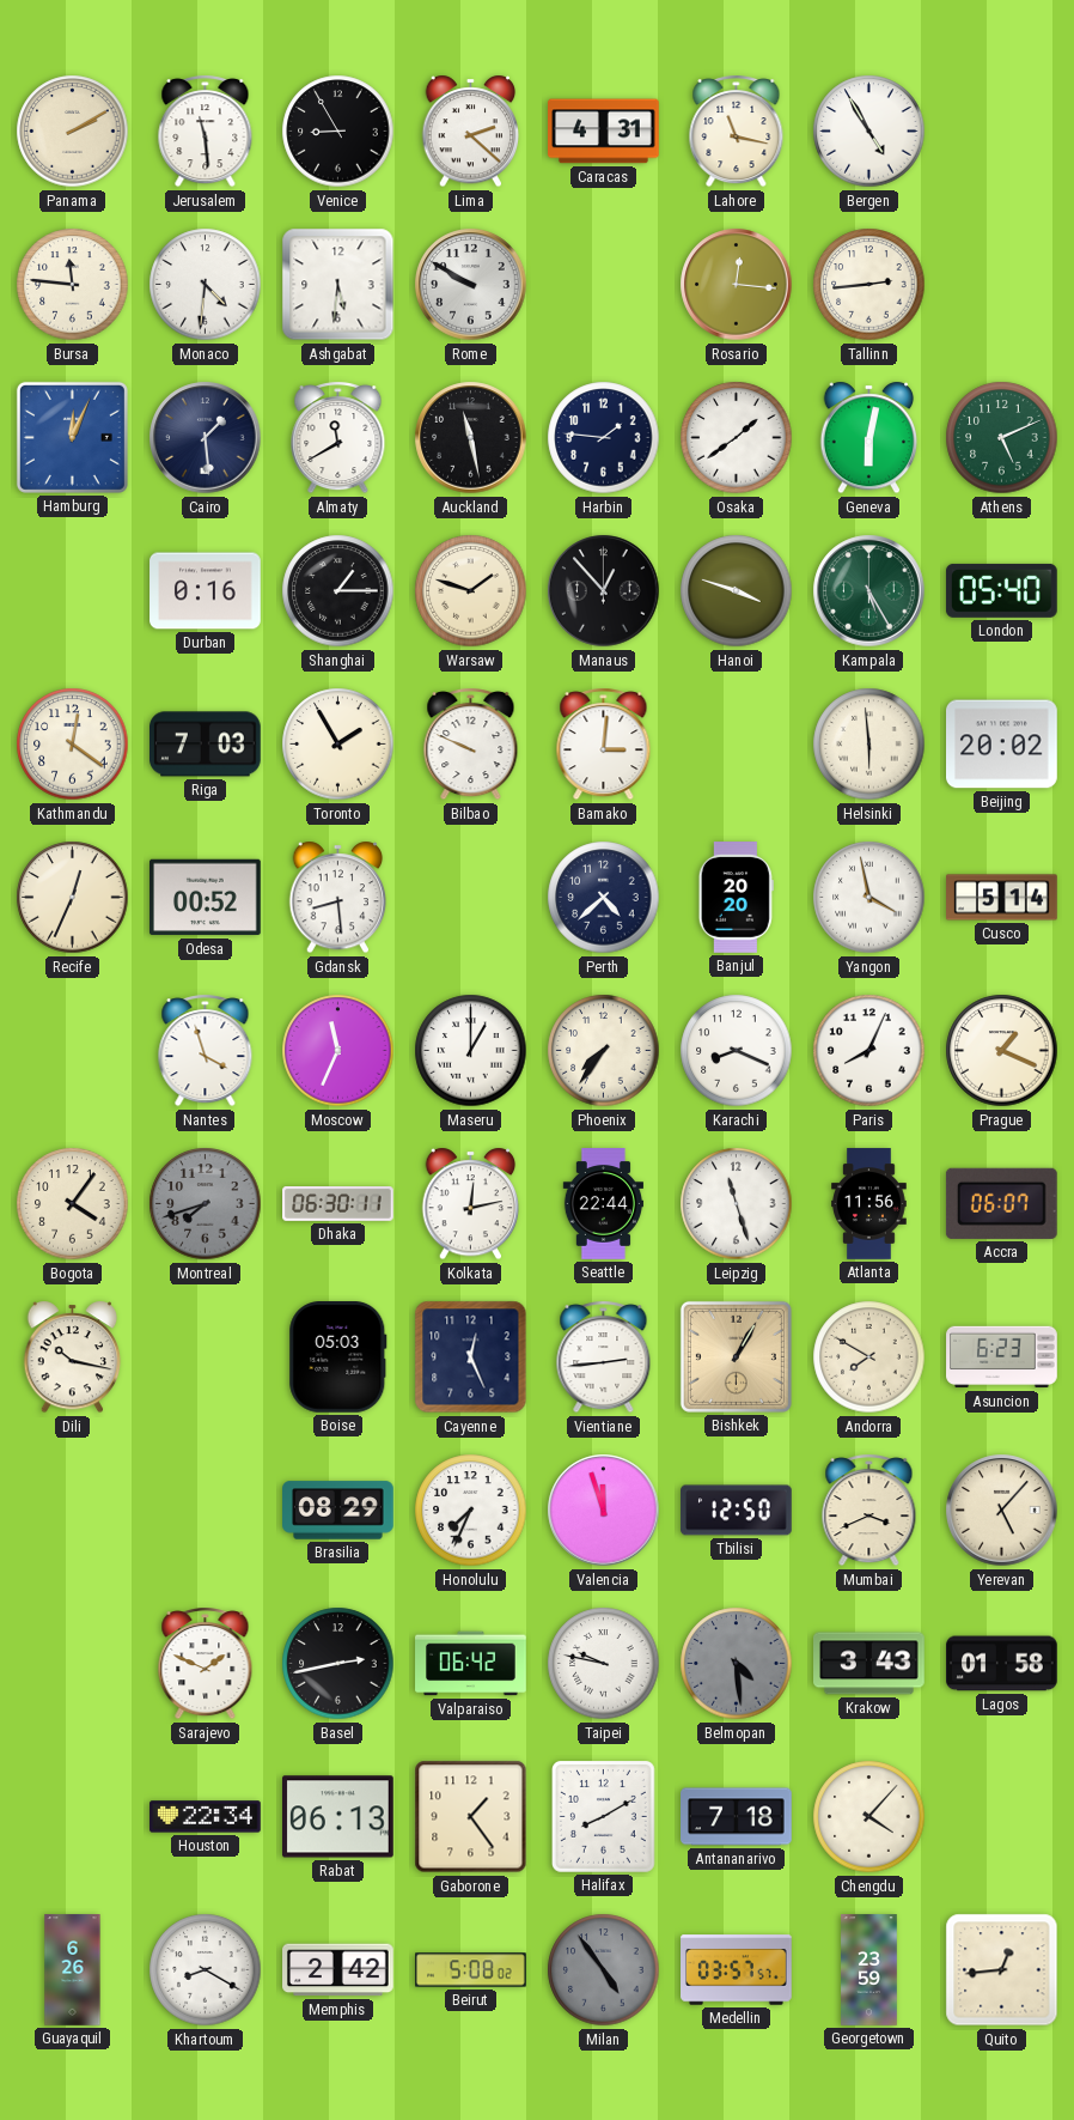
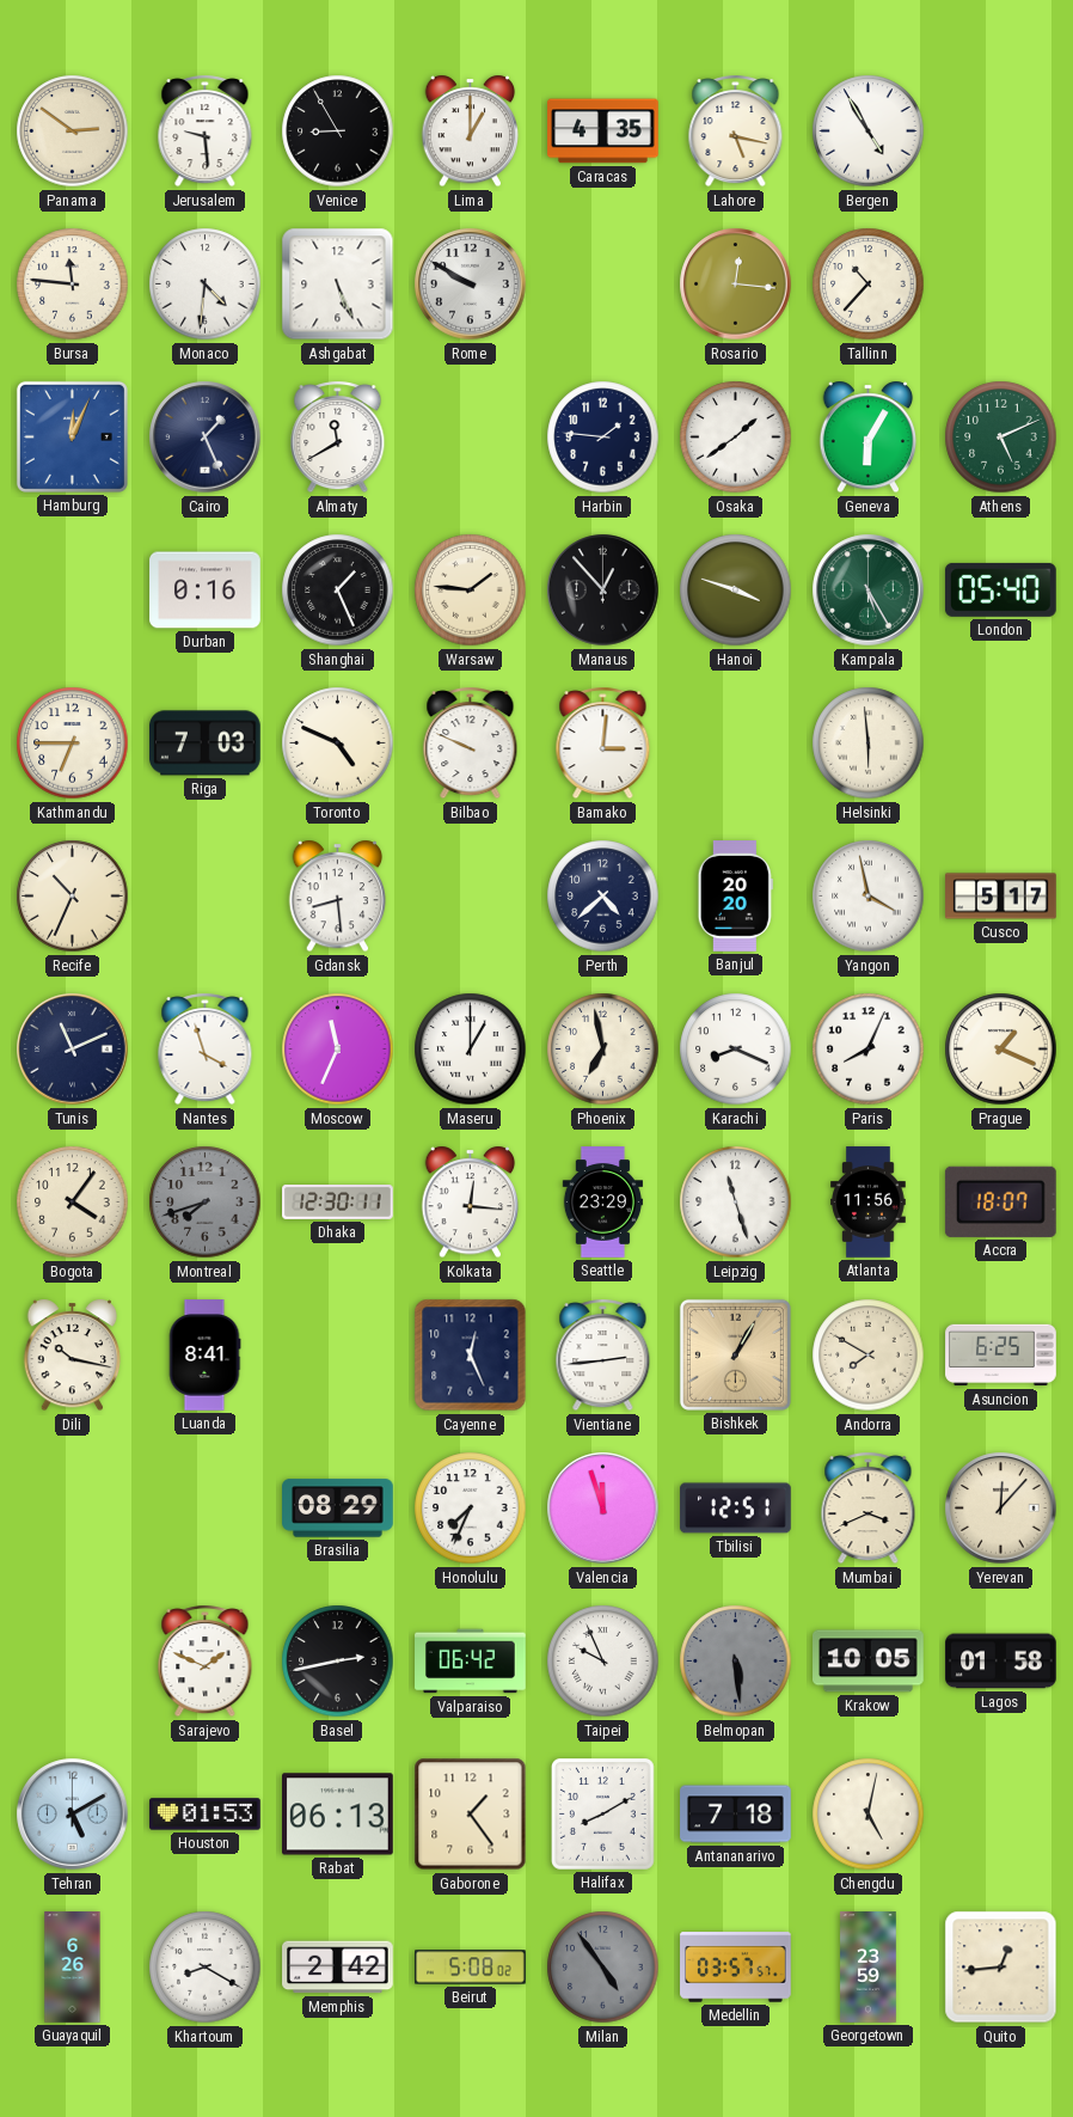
Panama: 2:10 -> 2:51 (73, 131)
Jerusalem: 11:29 -> 9:29 (206, 131)
Lima: 2:22 -> 1:00 (471, 131)
Caracas: 4:31 -> 4:35 (603, 131)
Lahore: 11:17 -> 5:17 (736, 131)
Ashgabat: 5:31 -> 5:26 (338, 284)
Tallinn: 2:44 -> 10:37 (869, 284)
Cairo: 1:29 -> 1:26 (206, 438)
Auckland: 11:28 -> none (471, 438)
Geneva: 6:02 -> 6:05 (869, 438)
Shanghai: 1:15 -> 1:26 (338, 591)
Warsaw: 1:48 -> 1:46 (471, 591)
Kathmandu: 12:21 -> 6:45 (73, 744)
Toronto: 1:55 -> 4:49 (338, 744)
Beijing: 20:02 -> none (1002, 745)
Recife: 12:34 -> 10:34 (73, 897)
Odesa: 00:52 -> none (206, 898)
Cusco: 5:14 -> 5:17 (1001, 897)
Tunis: none -> 11:11 (73, 1050)
Phoenix: 7:36 -> 6:58 (603, 1050)
Dhaka: 06:30 -> 12:30 (338, 1203)
Kolkata: 12:13 -> 12:16 (471, 1203)
Seattle: 22:44 -> 23:29 (602, 1203)
Accra: 06:07 -> 18:07 (1000, 1201)
Luanda: none -> 8:41 (204, 1356)
Boise: 05:03 -> none (338, 1357)
Asuncion: 6:23 -> 6:25 (1001, 1356)
Tbilisi: 12:50 -> 12:51 (736, 1509)
Yerevan: 5:07 -> 12:07 (1001, 1509)
Taipei: 9:47 -> 9:56 (603, 1662)
Belmopan: 4:29 -> 5:29 (736, 1662)
Krakow: 3:43 -> 10:05 (869, 1662)
Tehran: none -> 5:10 (73, 1815)
Houston: 22:34 -> 01:53 (206, 1815)
Chengdu: 4:07 -> 5:02 (869, 1815)
